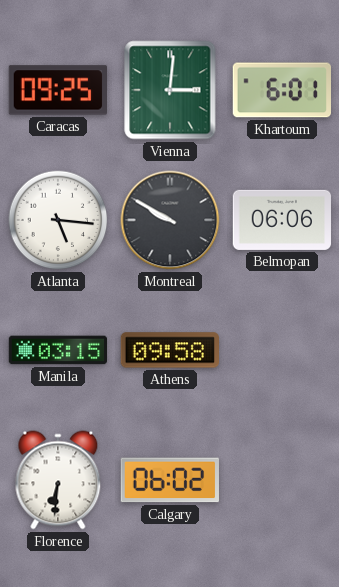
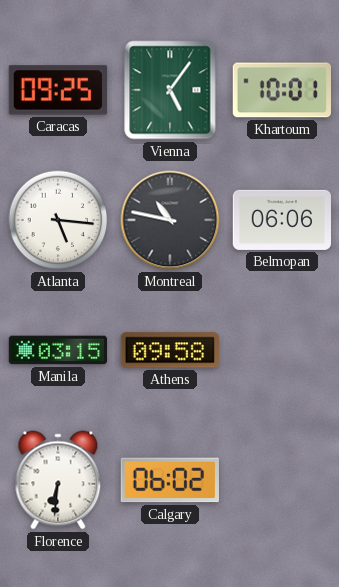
Vienna: 3:01 -> 5:06 (170, 90)
Khartoum: 6:01 -> 10:01 (281, 90)
Montreal: 9:50 -> 10:47 (170, 220)
